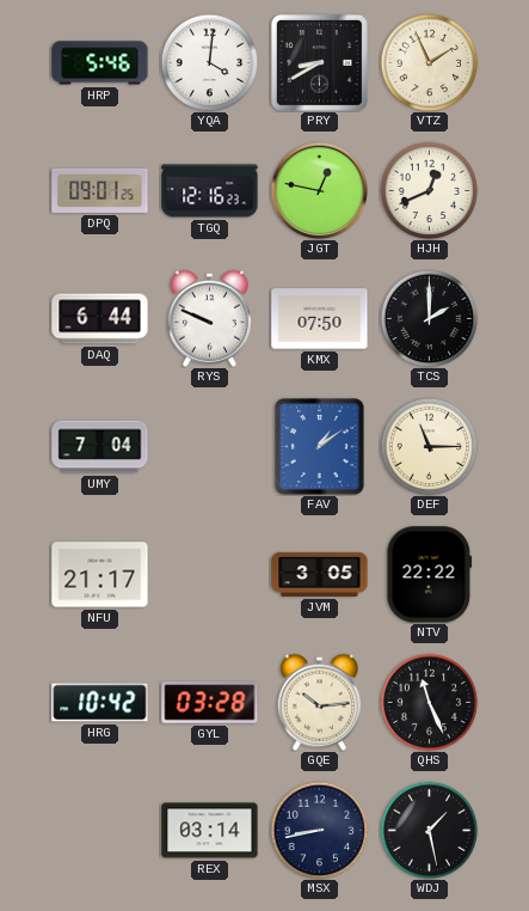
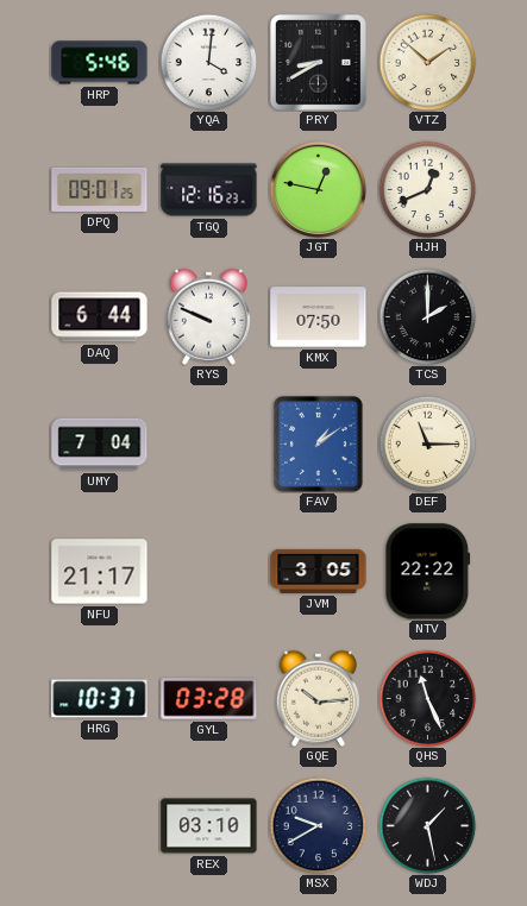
VTZ: 1:56 -> 1:52 (427, 62)
HRG: 10:42 -> 10:37 (100, 699)
REX: 03:14 -> 03:10 (209, 826)
MSX: 8:43 -> 9:40 (318, 825)
